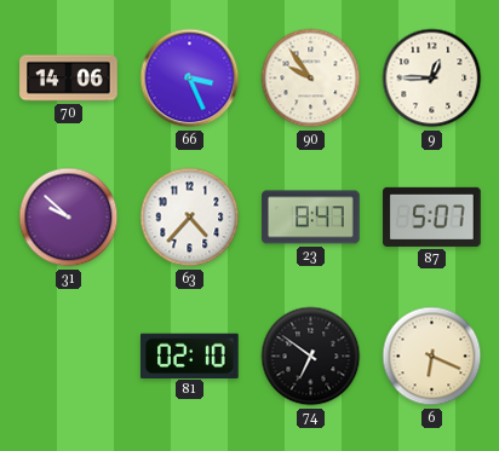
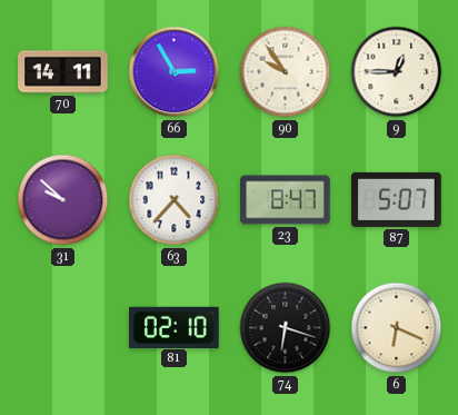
70: 14:06 -> 14:11 (63, 72)
66: 3:26 -> 2:55 (175, 72)
74: 6:51 -> 6:18 (286, 328)
